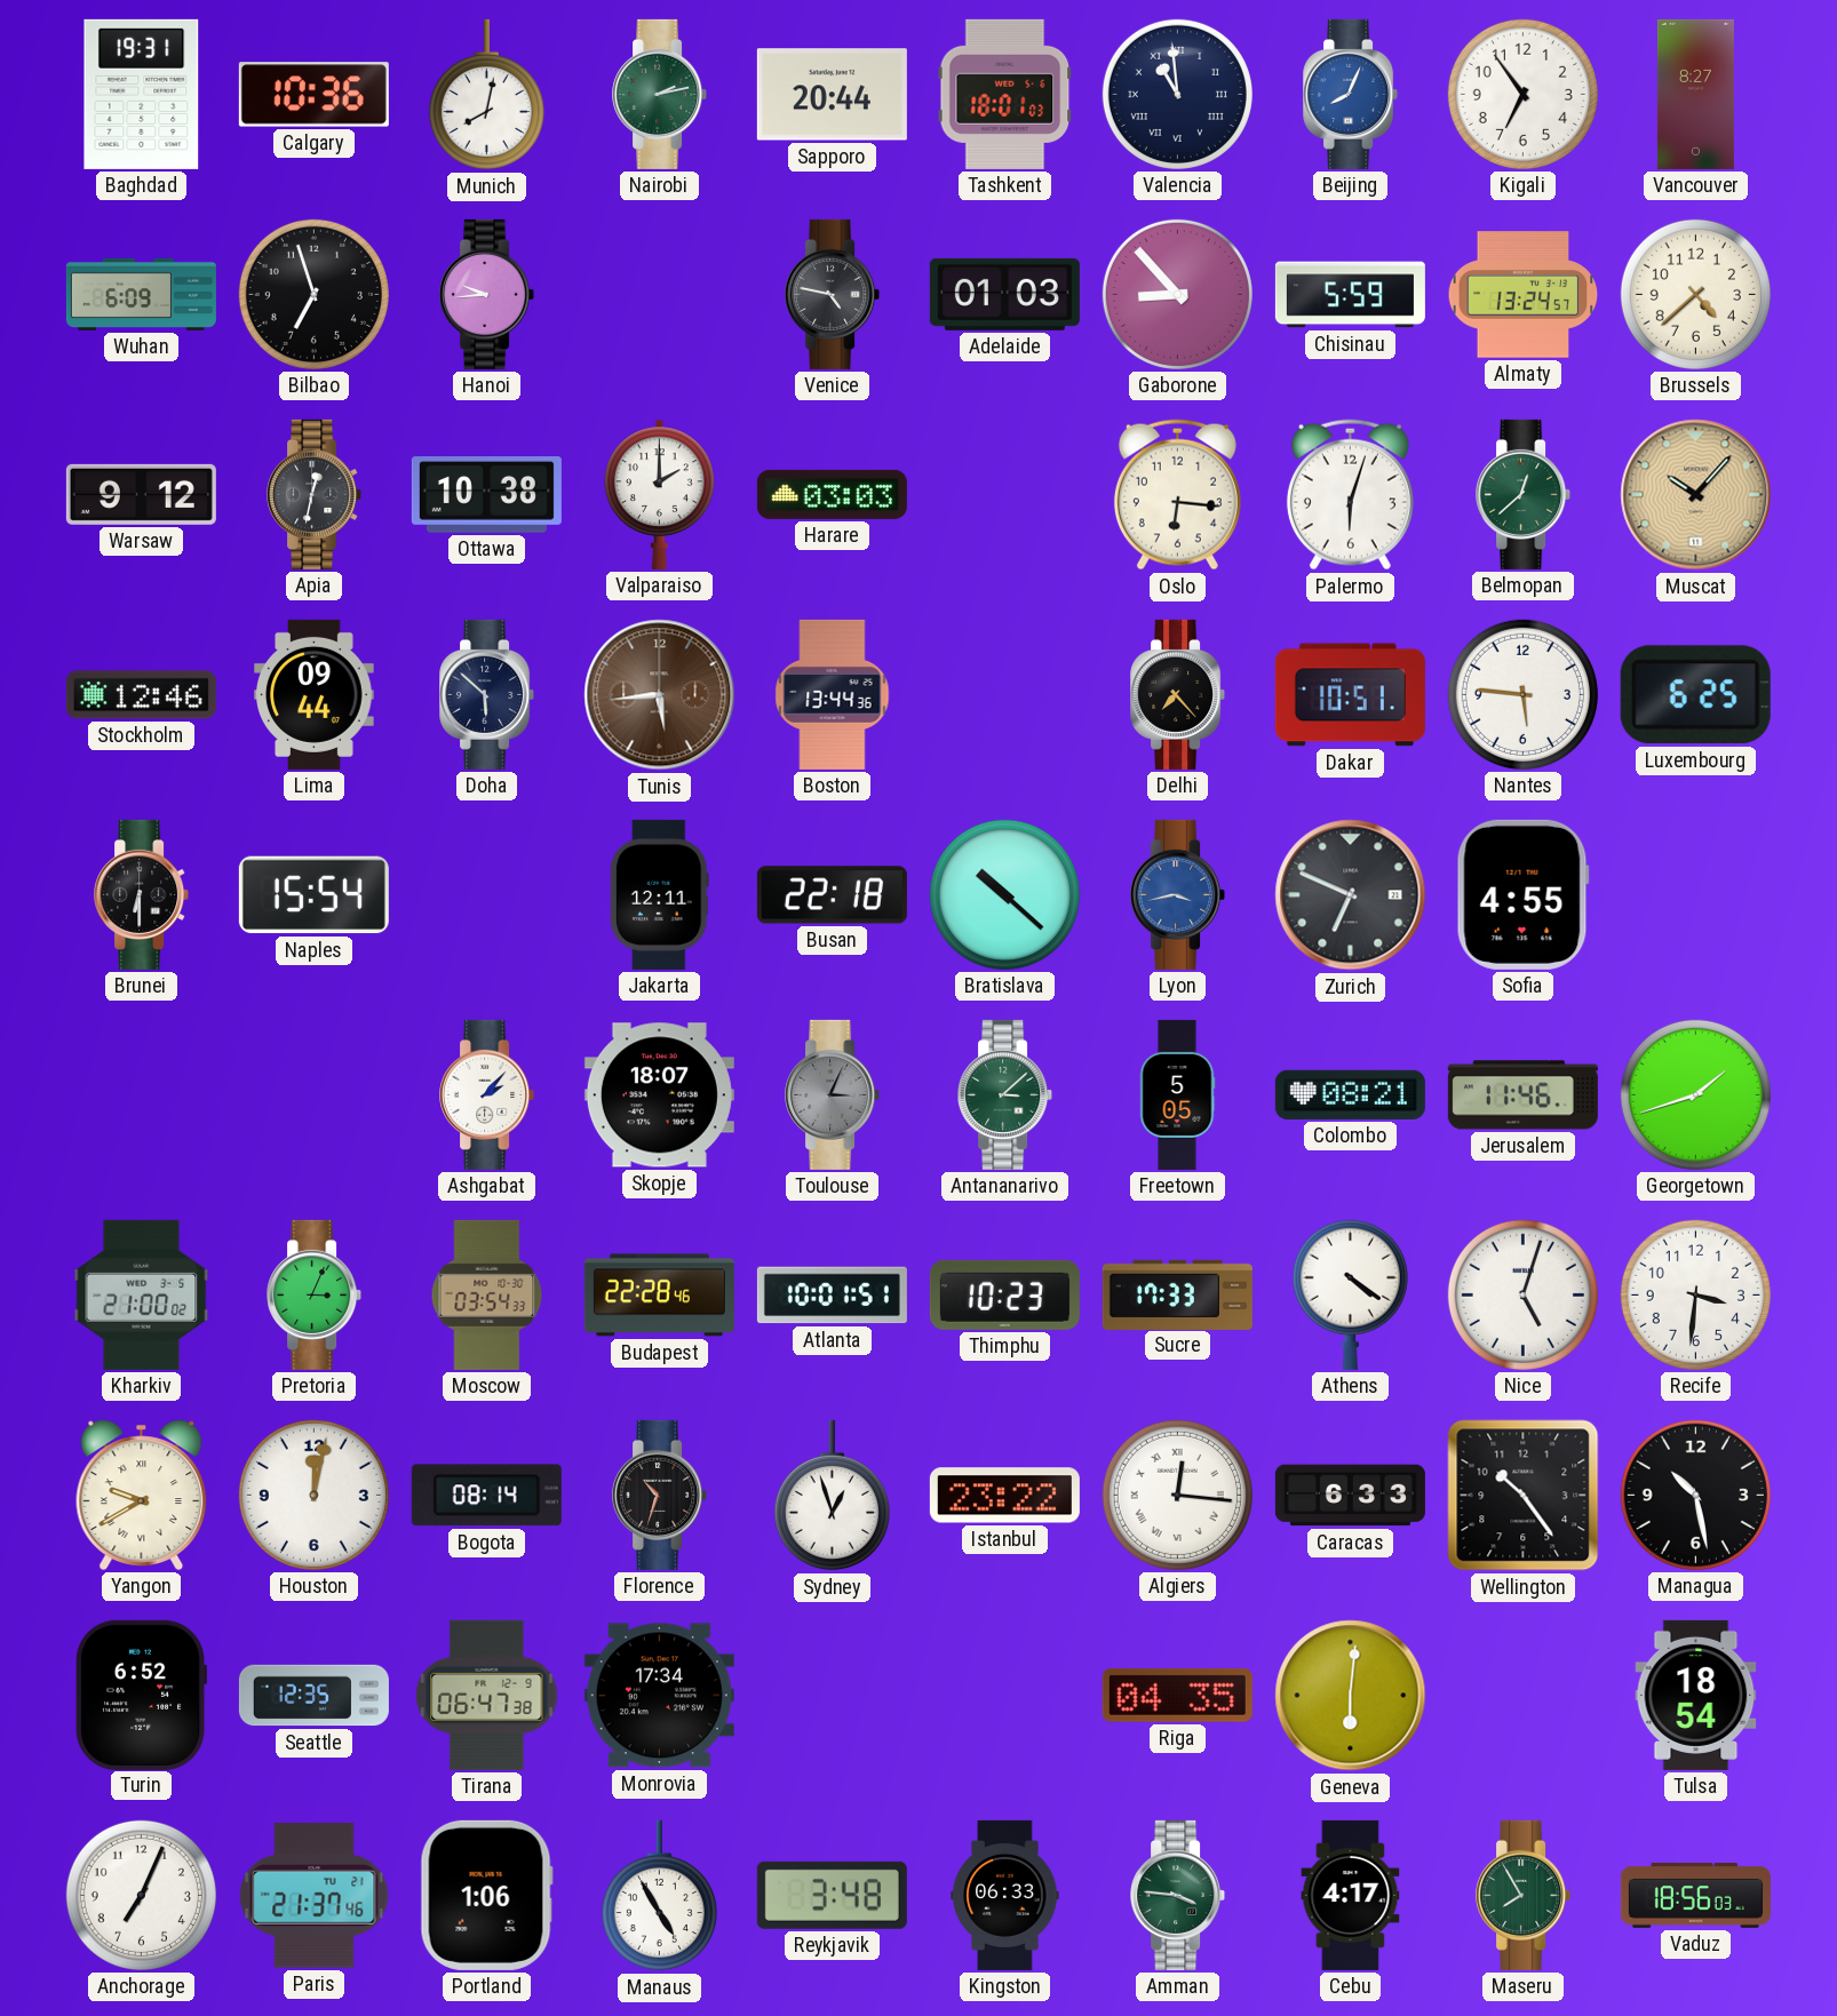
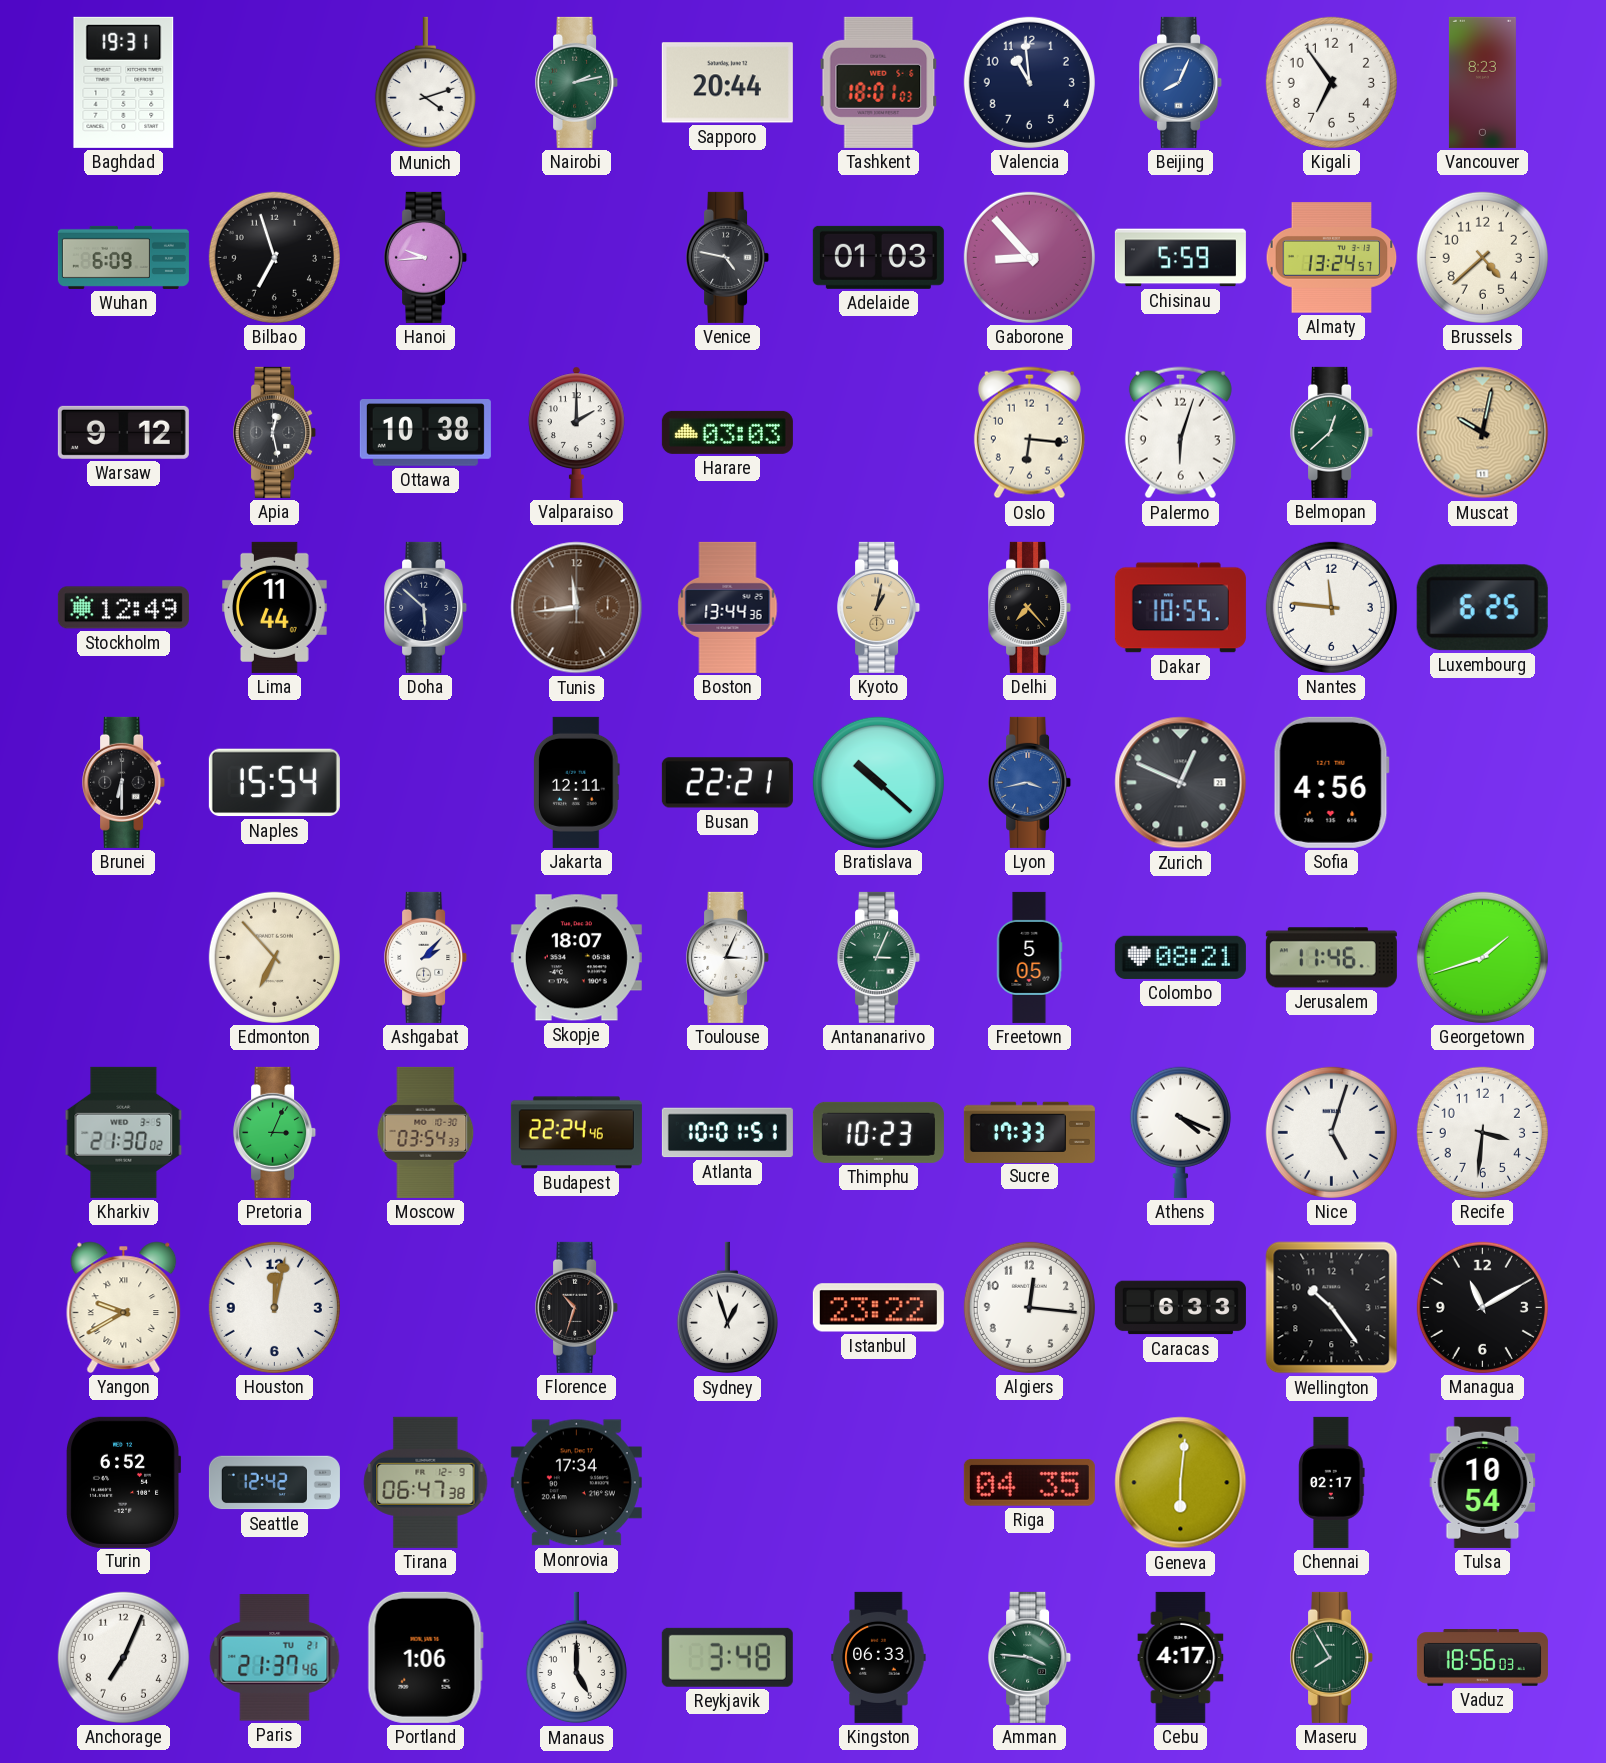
Calgary: 10:36 -> none (313, 95)
Munich: 8:02 -> 4:12 (425, 83)
Valencia numerals: Roman -> Arabic (1029, 82)
Vancouver: 8:27 -> 8:23 (1482, 82)
Apia: 12:32 -> 12:28 (275, 432)
Muscat: 10:07 -> 10:02 (1483, 433)
Stockholm: 12:46 -> 12:49 (123, 608)
Lima: 09:44 -> 11:44 (275, 607)
Tunis: 5:44 -> 11:44 (577, 608)
Kyoto: none -> 1:02 (879, 607)
Dakar: 10:51 -> 10:55 (1180, 608)
Nantes: 5:46 -> 11:46 (1331, 607)
Busan: 22:18 -> 22:21 (727, 783)
Zurich: 6:49 -> 12:49 (1181, 783)
Sofia: 4:55 -> 4:56 (1331, 782)
Edmonton: none -> 6:53 (274, 957)
Toulouse dial: grey -> white (728, 957)
Antananarivo: 3:08 -> 3:04 (879, 957)
Kharkiv: 21:00 -> 21:30 (124, 1132)
Budapest: 22:28 -> 22:24 (576, 1133)
Athens: 4:21 -> 4:19 (1180, 1132)
Bogota: 08:14 -> none (486, 1496)
Algiers numerals: Roman -> Arabic (1029, 1307)
Managua: 10:28 -> 11:10 (1482, 1307)
Seattle: 12:35 -> 12:42 (274, 1483)
Chennai: none -> 02:17 (1332, 1482)
Tulsa: 18:54 -> 10:54 (1483, 1482)
Manaus: 4:55 -> 5:00 (576, 1658)
